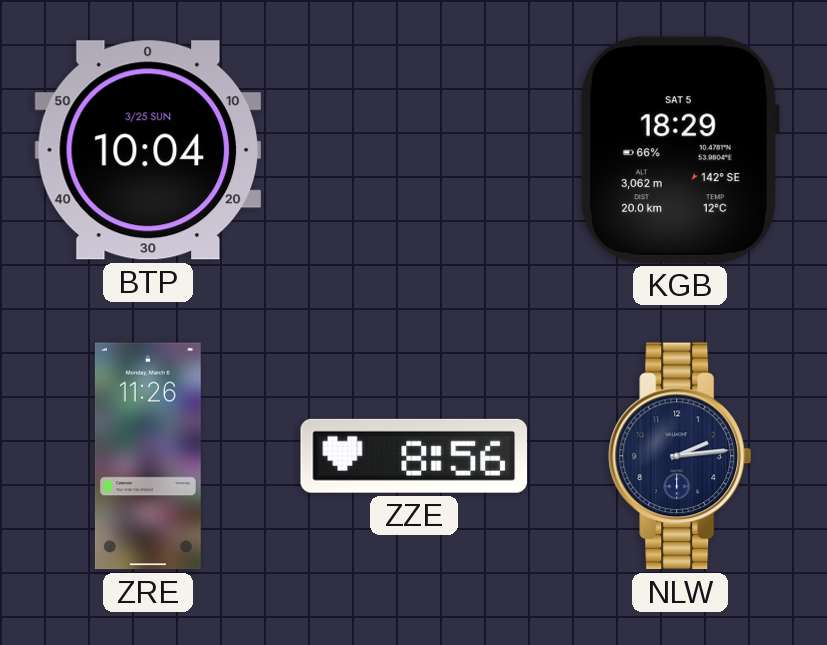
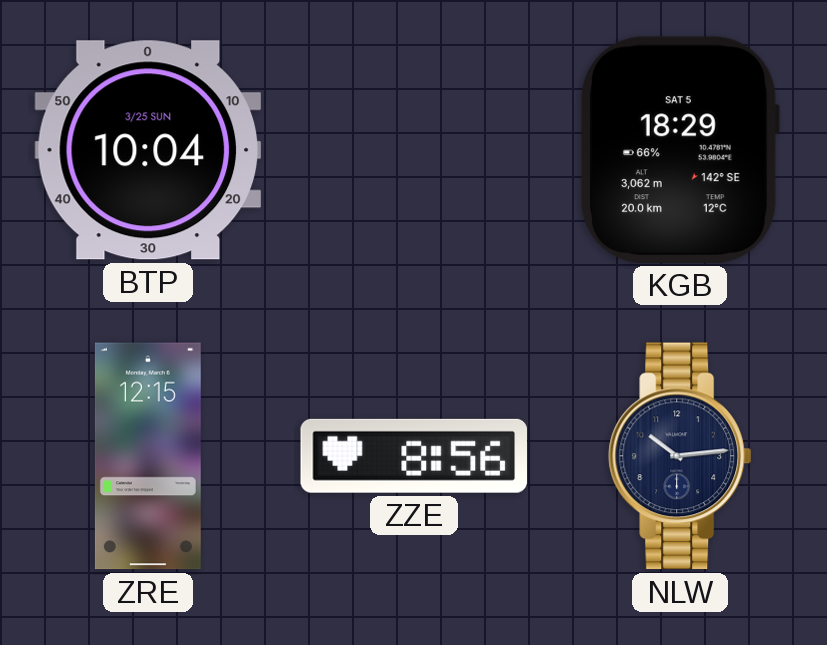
ZRE: 11:26 -> 12:15 (148, 456)
NLW: 2:14 -> 10:14 (680, 456)
